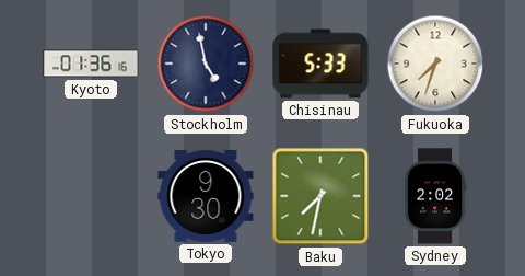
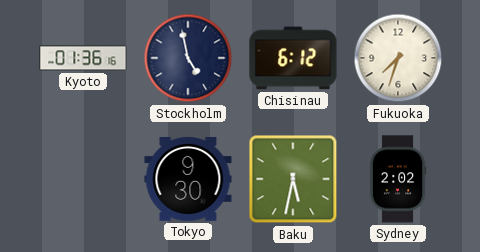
Chisinau: 5:33 -> 6:12 (293, 58)
Baku: 7:32 -> 5:32 (293, 179)
